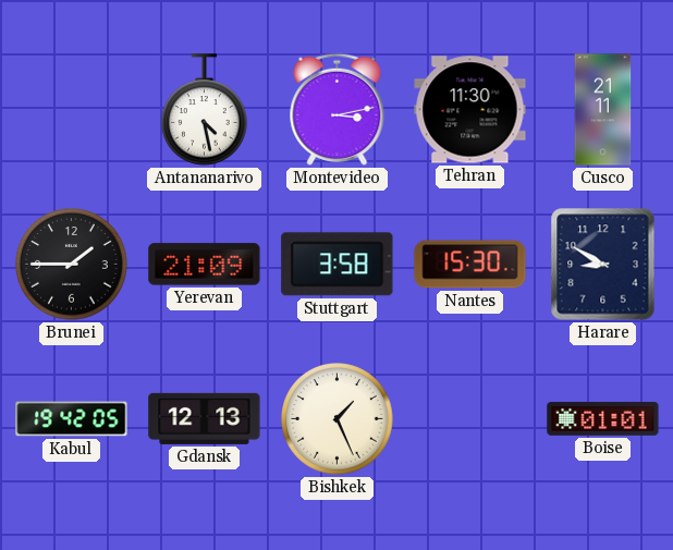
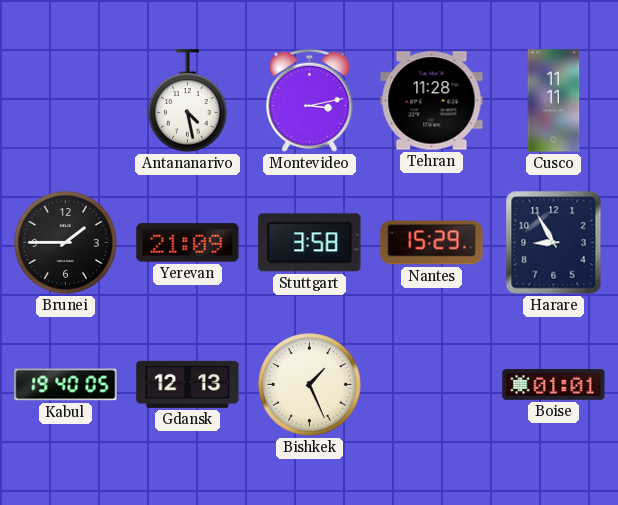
Tehran: 11:30 -> 11:28 (432, 101)
Cusco: 21:11 -> 11:11 (554, 101)
Nantes: 15:30 -> 15:29 (432, 243)
Harare: 8:50 -> 8:55 (554, 243)
Kabul: 19:42 -> 19:40 (66, 385)
